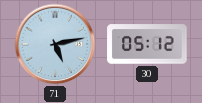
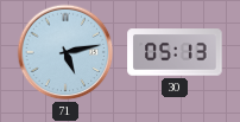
30: 05:12 -> 05:13 (175, 52)
